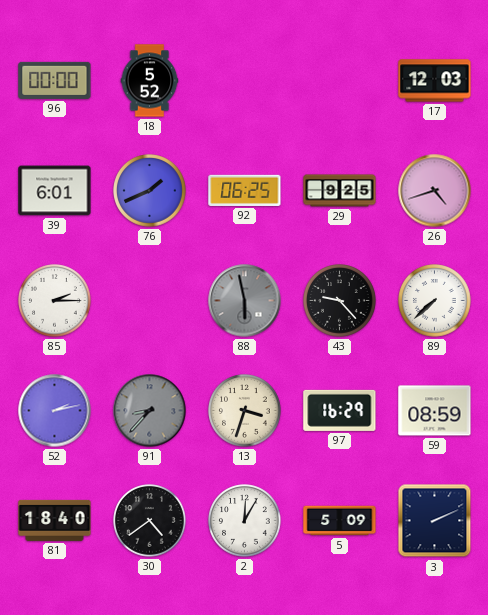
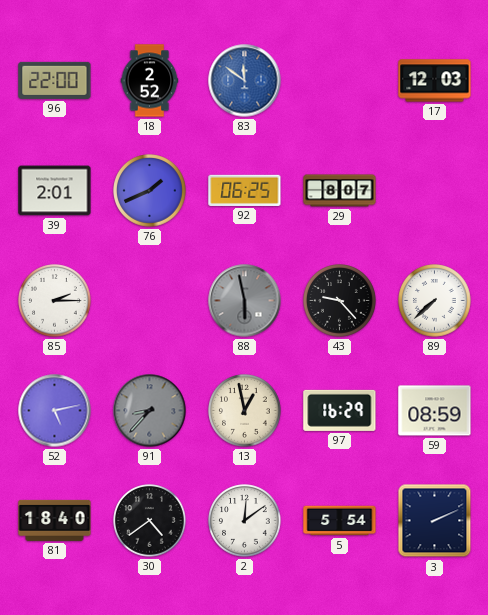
96: 00:00 -> 22:00 (55, 80)
18: 5:52 -> 2:52 (150, 81)
83: none -> 11:51 (245, 81)
39: 6:01 -> 2:01 (55, 191)
29: 9:25 -> 8:07 (340, 191)
26: 4:42 -> none (435, 191)
52: 2:13 -> 5:13 (55, 411)
13: 3:33 -> 12:58 (245, 411)
2: 12:05 -> 12:09 (245, 521)
5: 5:09 -> 5:54 (340, 521)
